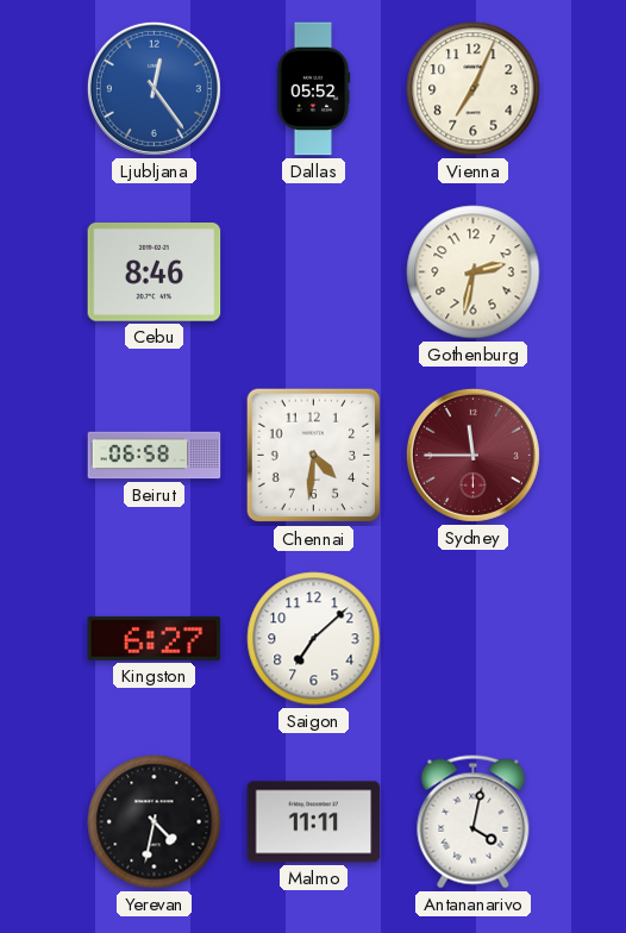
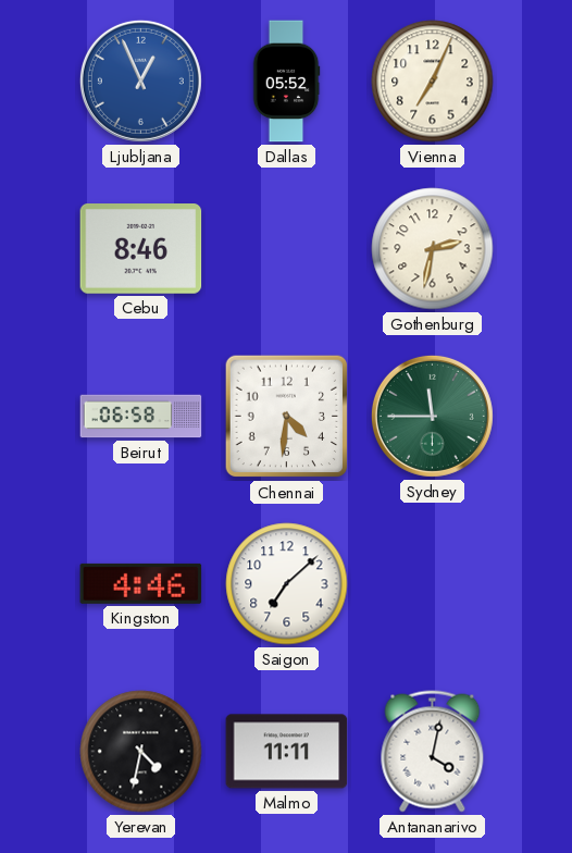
Ljubljana: 12:24 -> 12:56 (140, 81)
Sydney dial: burgundy -> green (432, 416)
Kingston: 6:27 -> 4:46 (141, 583)
